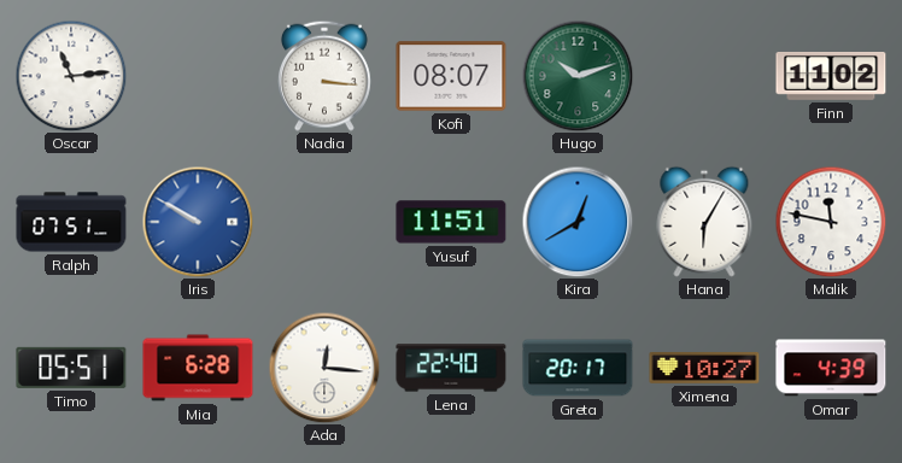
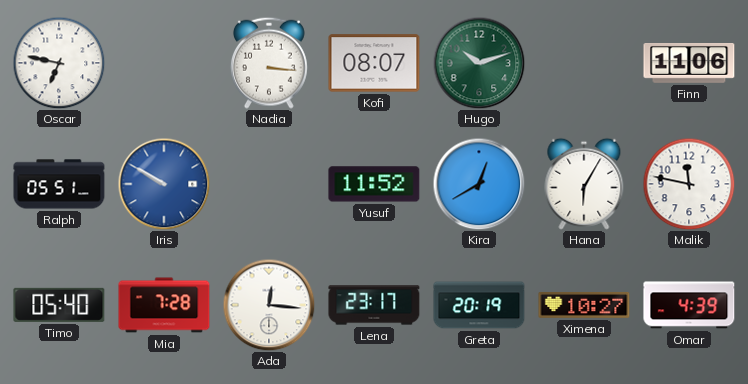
Oscar: 11:14 -> 6:47 (59, 63)
Finn: 11:02 -> 11:06 (689, 64)
Ralph: 07:51 -> 05:51 (59, 184)
Yusuf: 11:51 -> 11:52 (374, 184)
Timo: 05:51 -> 05:40 (59, 305)
Mia: 6:28 -> 7:28 (164, 305)
Lena: 22:40 -> 23:17 (374, 305)
Greta: 20:17 -> 20:19 (479, 305)
